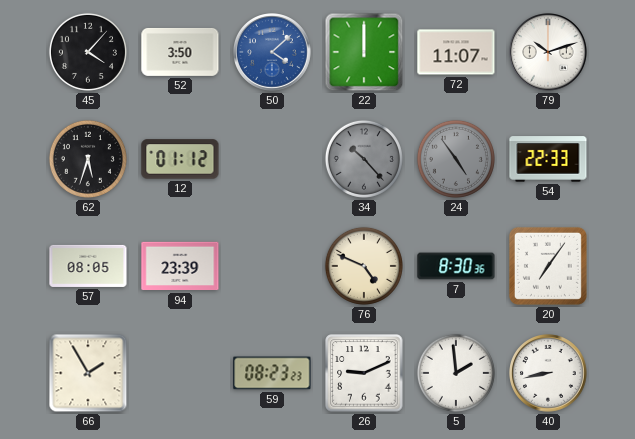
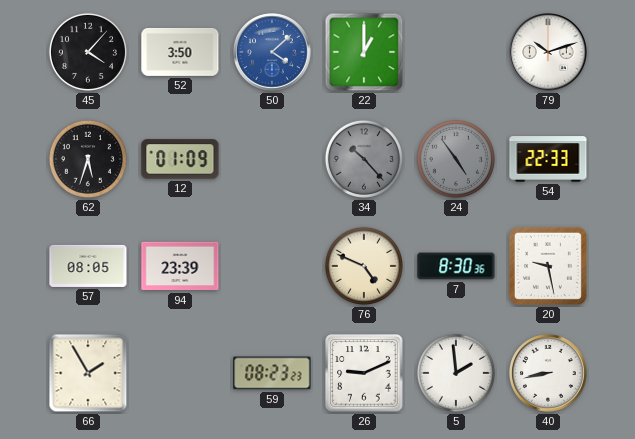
22: 12:00 -> 1:00 (364, 52)
72: 11:07 -> none (456, 52)
12: 01:12 -> 01:09 (180, 159)
20: 7:06 -> 9:28 (548, 266)
